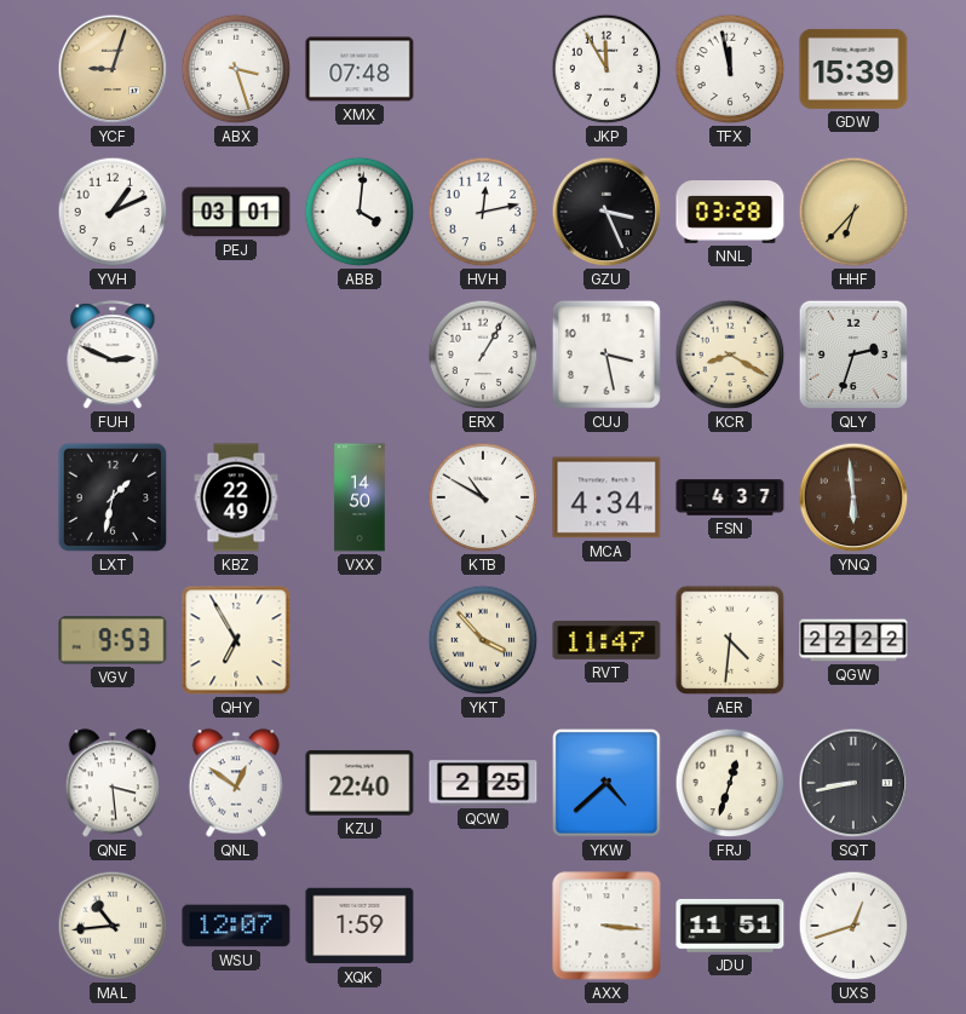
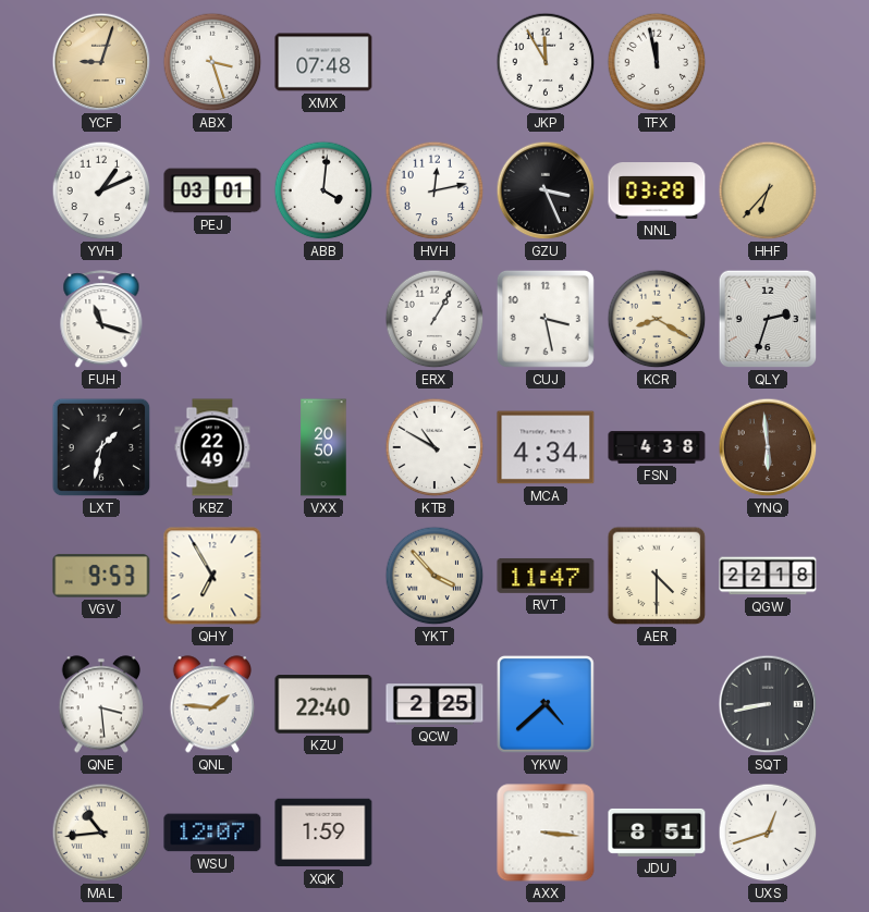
GDW: 15:39 -> none (853, 69)
FUH: 2:49 -> 11:18 (101, 320)
VXX: 14:50 -> 20:50 (323, 447)
FSN: 4:37 -> 4:38 (657, 447)
AER: 4:31 -> 4:30 (657, 576)
QGW: 22:22 -> 22:18 (768, 576)
QNL: 12:51 -> 1:46 (212, 704)
FRJ: 12:33 -> none (730, 783)
JDU: 11:51 -> 8:51 (657, 833)
